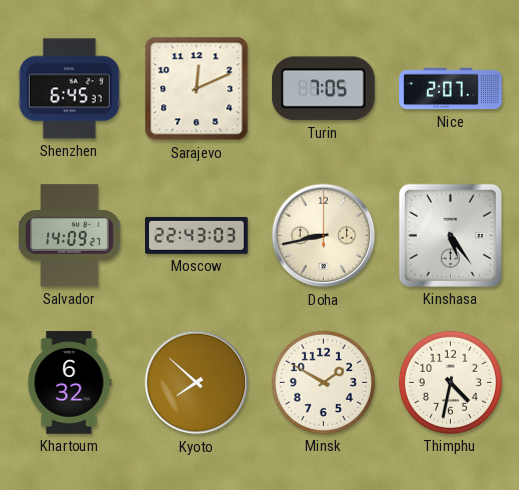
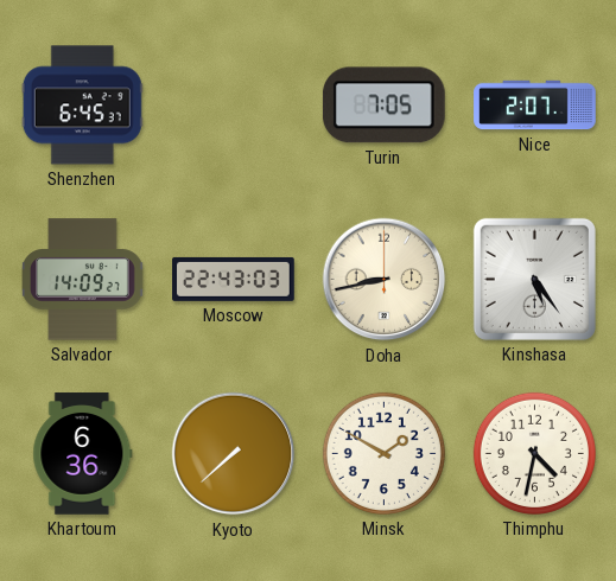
Sarajevo: 12:11 -> none (197, 89)
Khartoum: 6:32 -> 6:36 (83, 454)
Kyoto: 7:52 -> 7:38 (234, 454)
